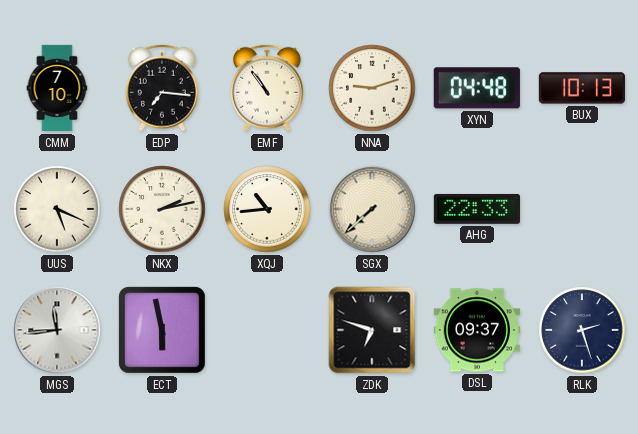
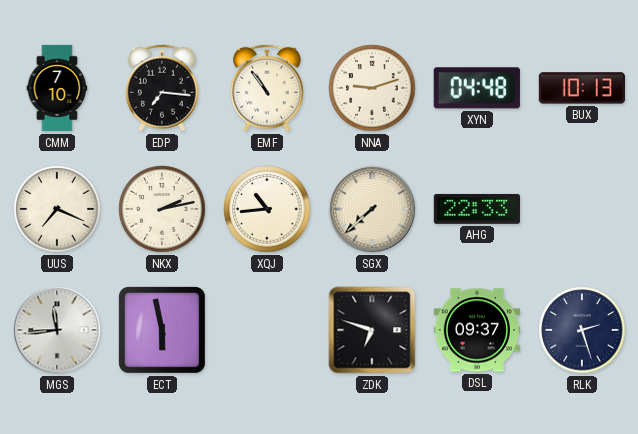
UUS: 5:19 -> 7:19 (57, 209)
